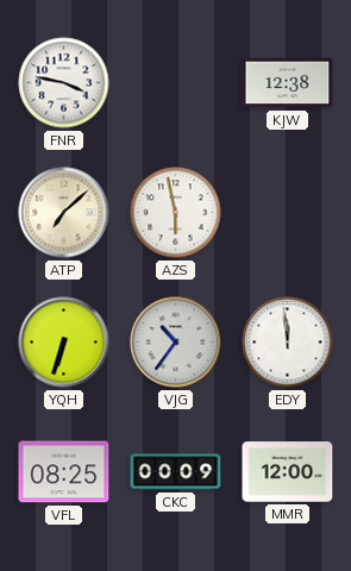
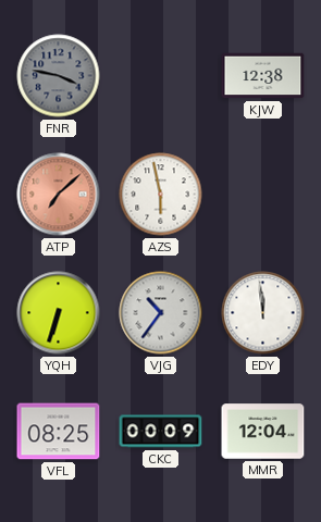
FNR dial: white -> grey (59, 76)
ATP dial: cream -> salmon (59, 195)
MMR: 12:00 -> 12:04 (263, 432)
